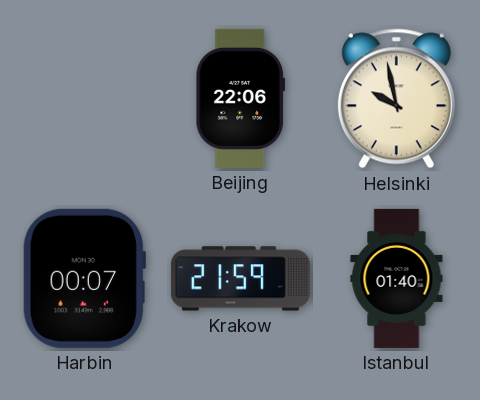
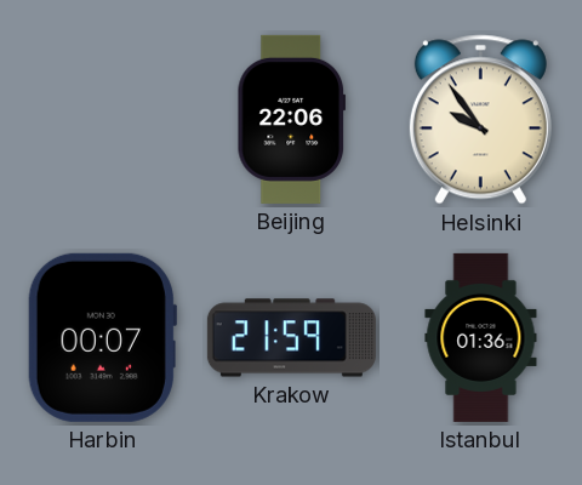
Helsinki: 9:58 -> 9:54 (480, 120)
Istanbul: 01:40 -> 01:36 (481, 337)
